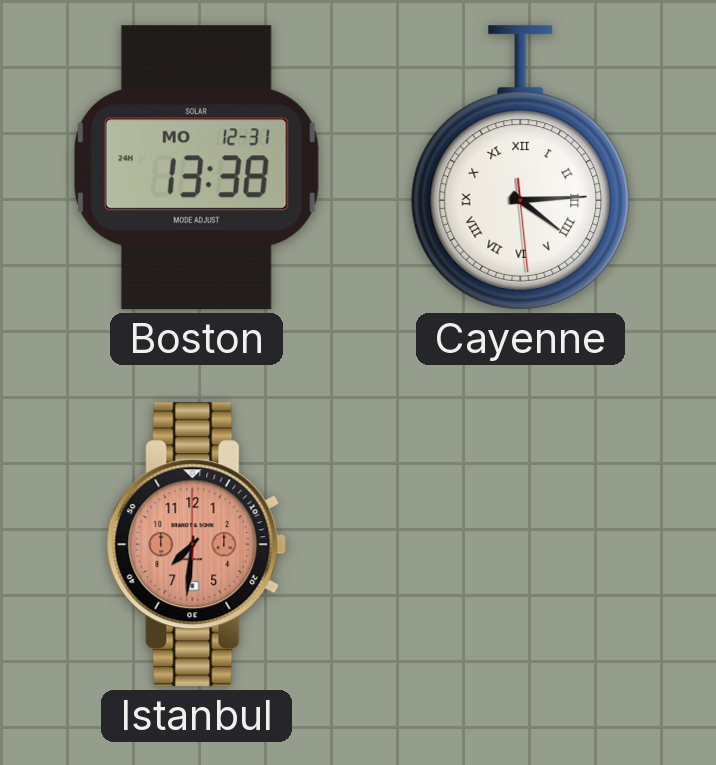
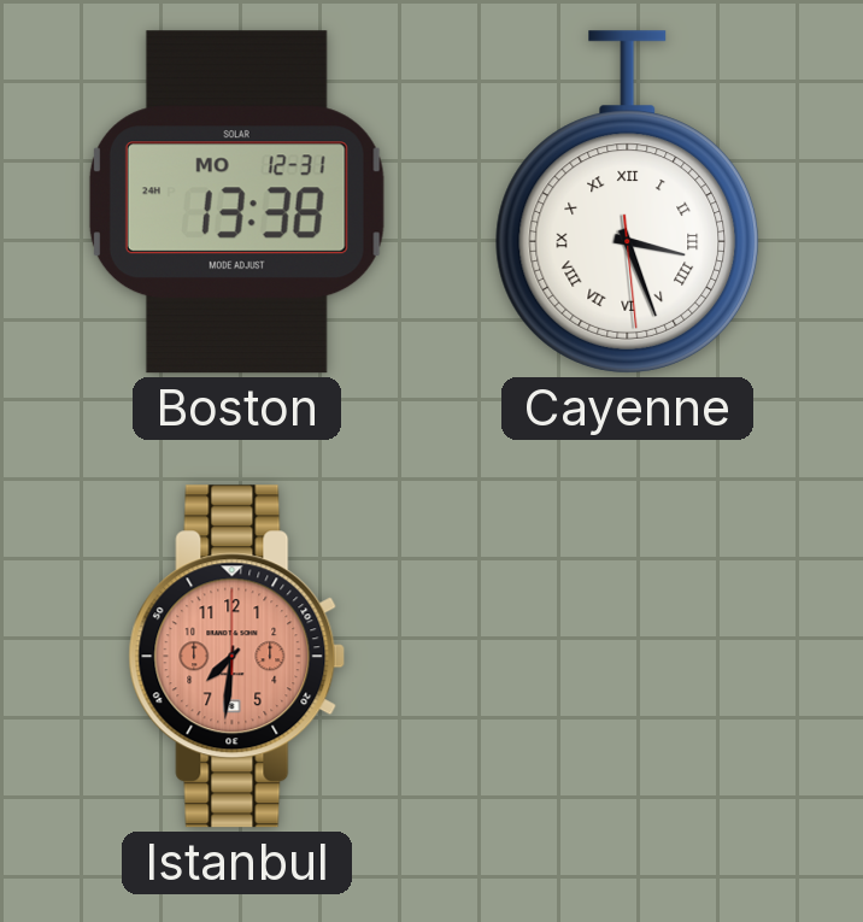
Cayenne: 4:14 -> 3:26 (628, 202)
